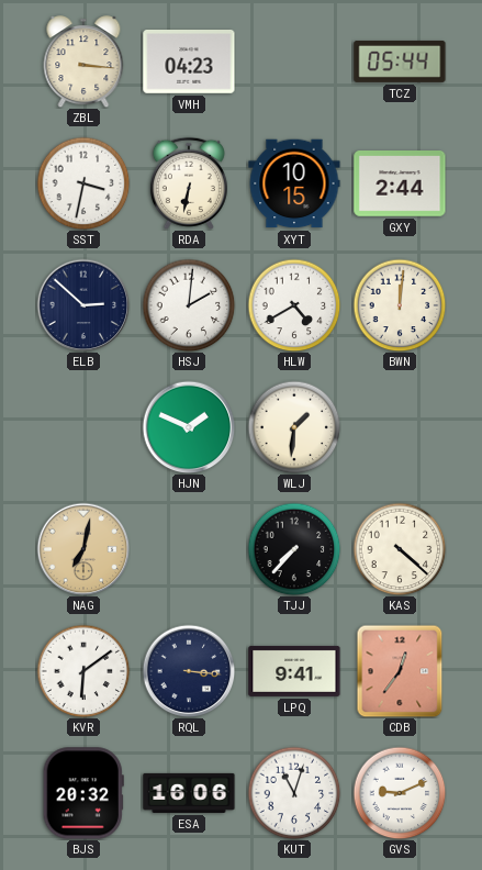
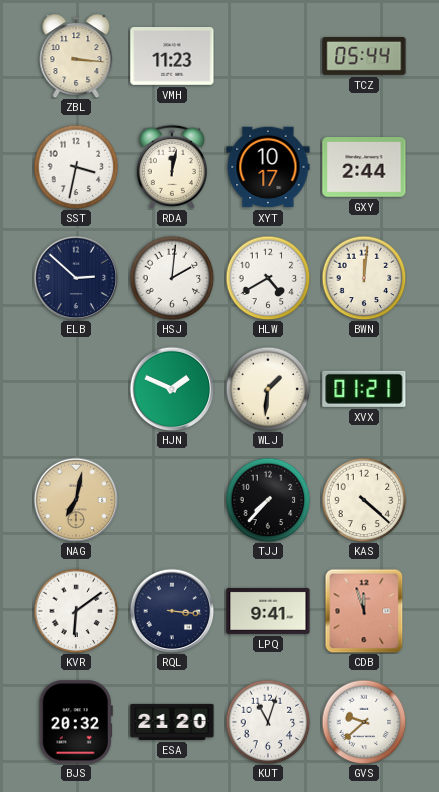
VMH: 04:23 -> 11:23 (172, 57)
RDA: 6:32 -> 12:02 (172, 167)
XYT: 10:15 -> 10:17 (268, 167)
XVX: none -> 01:21 (364, 389)
CDB: 12:36 -> 11:57 (364, 611)
ESA: 16:06 -> 21:20 (172, 722)
GVS: 9:11 -> 9:38 (364, 722)
